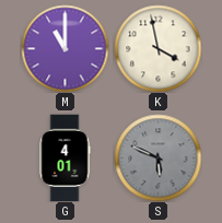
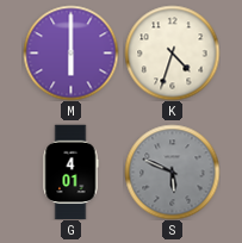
M: 11:00 -> 6:00 (70, 52)
K: 3:58 -> 4:33 (172, 52)
